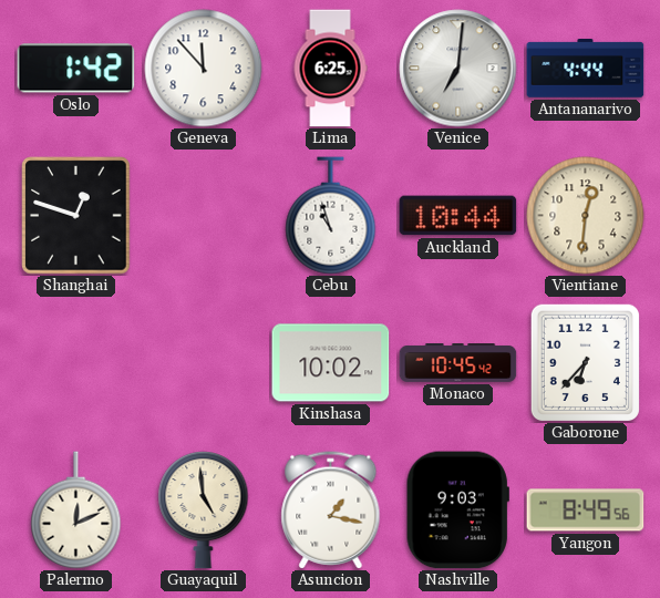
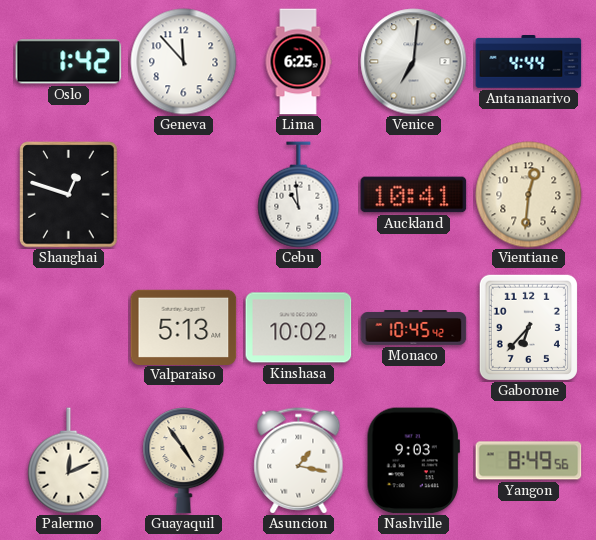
Cebu: 10:57 -> 10:59 (299, 195)
Auckland: 10:44 -> 10:41 (414, 195)
Valparaiso: none -> 5:13 (184, 327)
Guayaquil: 4:59 -> 4:54 (184, 461)
